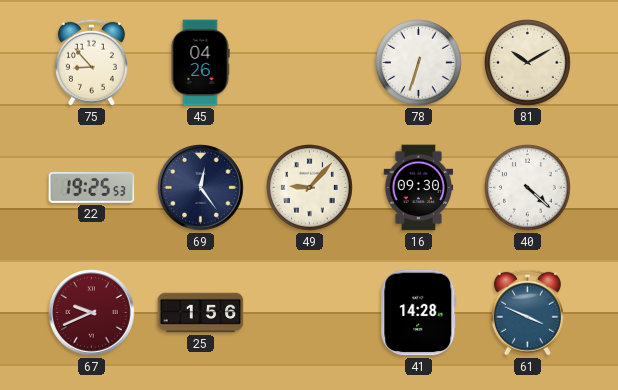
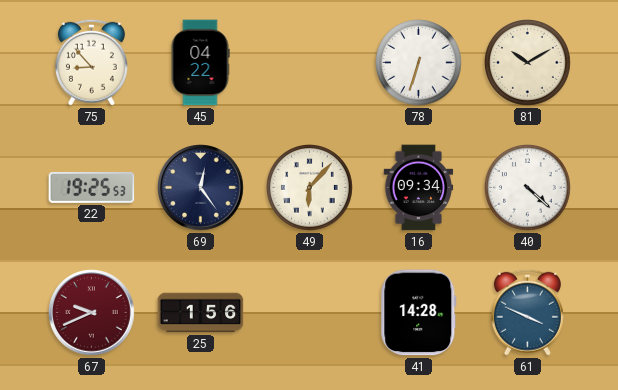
45: 04:26 -> 04:22 (200, 63)
49: 9:07 -> 6:07 (310, 188)
16: 09:30 -> 09:34 (419, 188)
